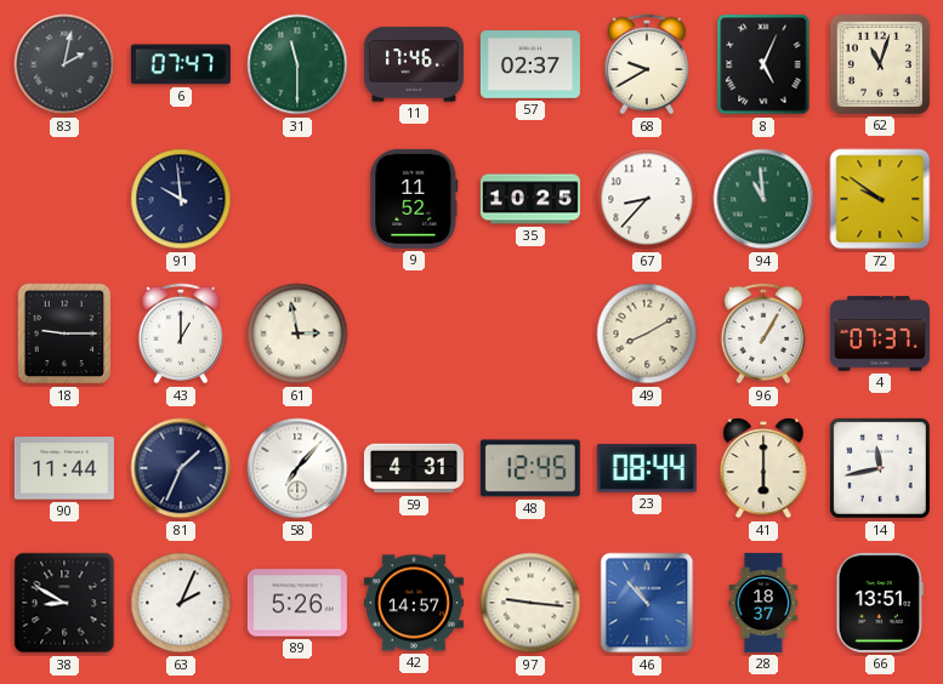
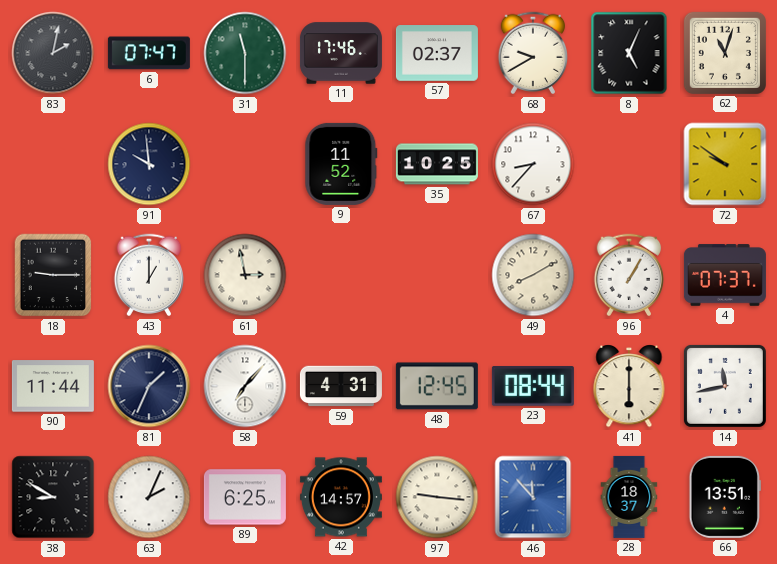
94: 10:59 -> none (763, 199)
89: 5:26 -> 6:25 (245, 497)
46: 10:53 -> 11:53 (533, 497)
